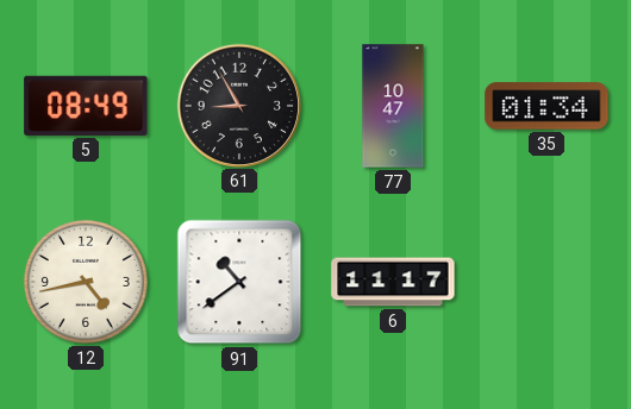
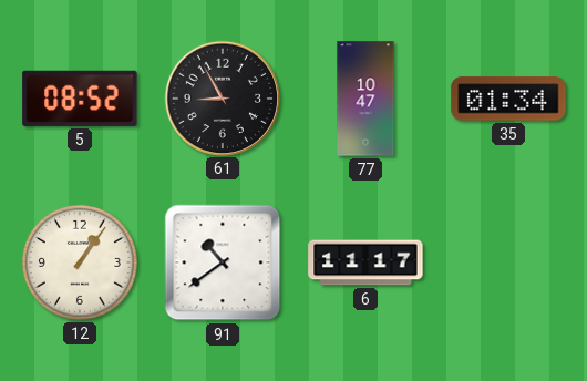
5: 08:49 -> 08:52 (80, 99)
12: 4:43 -> 1:06 (80, 262)
